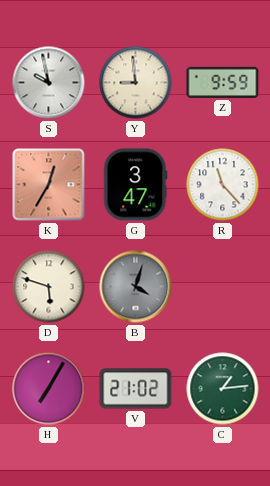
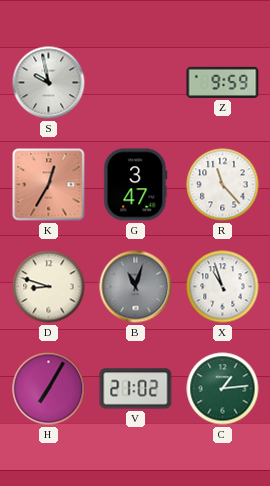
Y: 8:59 -> none (136, 83)
D: 5:48 -> 8:48 (49, 287)
B: 4:03 -> 11:03 (136, 287)
X: none -> 10:57 (223, 287)
